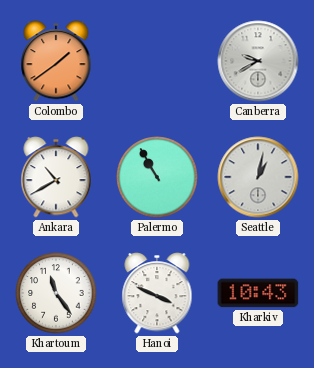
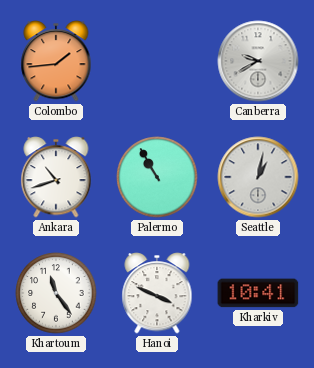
Colombo: 1:39 -> 1:44 (56, 61)
Ankara: 10:40 -> 10:42 (56, 177)
Kharkiv: 10:43 -> 10:41 (258, 293)
